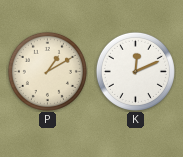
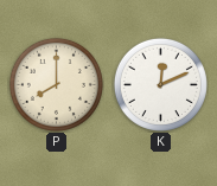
P: 1:10 -> 8:00 (56, 84)
